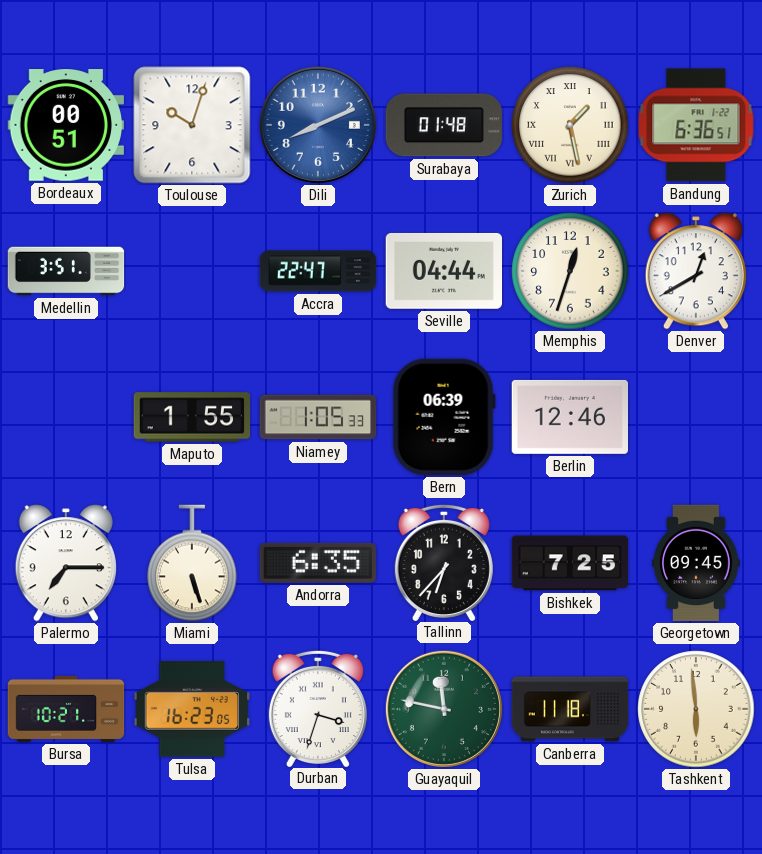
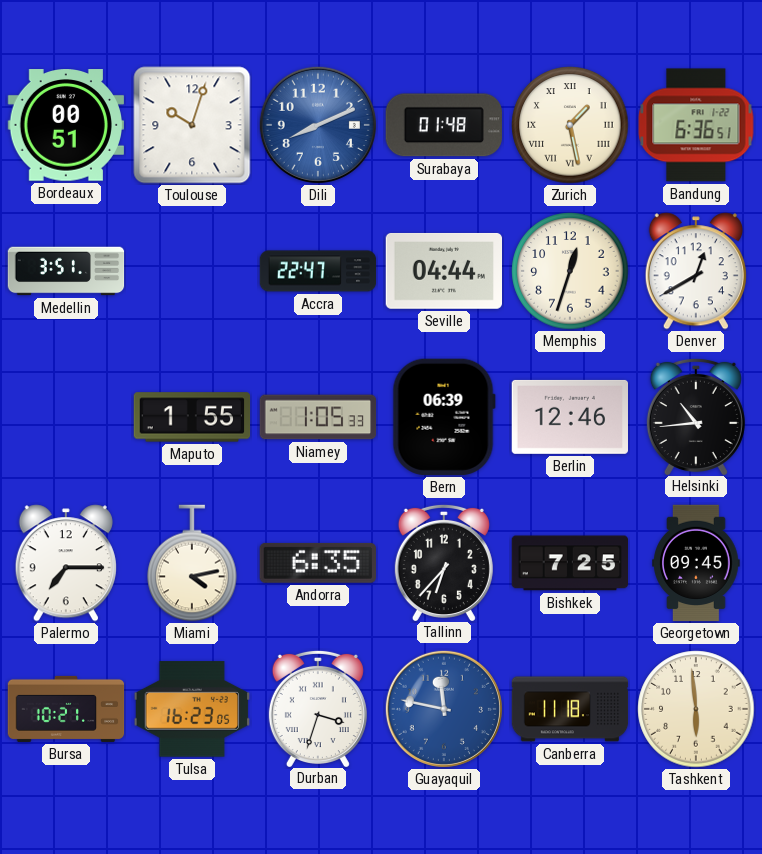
Helsinki: none -> 10:44 (696, 416)
Miami: 5:27 -> 4:13 (192, 563)
Guayaquil dial: green -> blue (444, 709)
